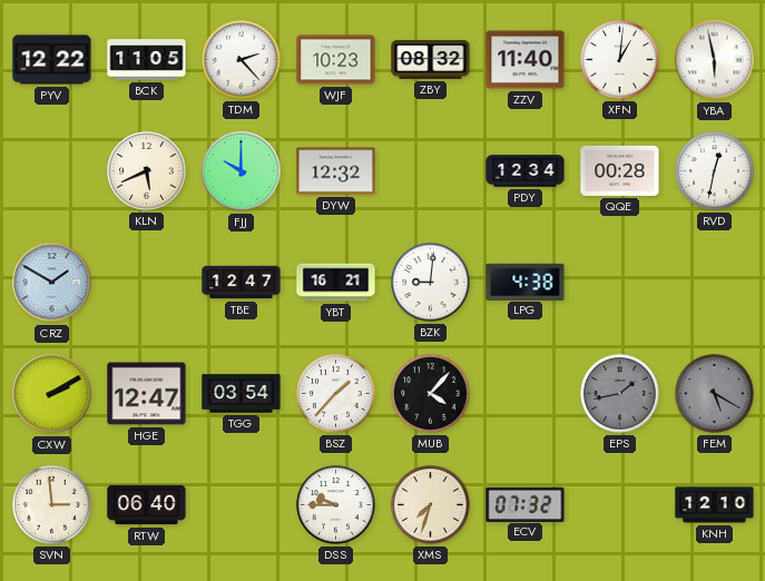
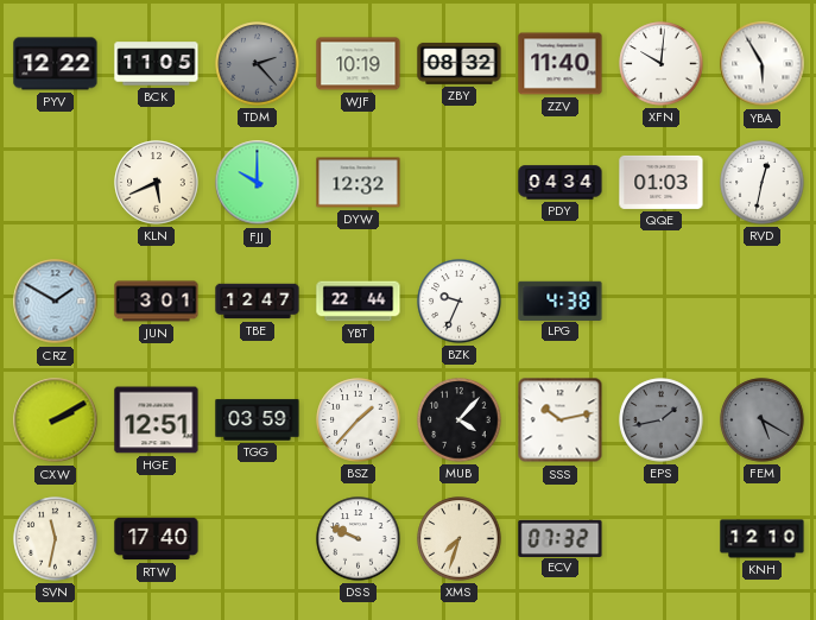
TDM dial: white -> grey (258, 64)
WJF: 10:23 -> 10:19 (359, 64)
XFN: 1:01 -> 10:01 (662, 64)
YBA: 5:58 -> 5:55 (763, 64)
PDY: 12:34 -> 04:34 (561, 183)
QQE: 00:28 -> 01:03 (662, 182)
JUN: none -> 3:01 (157, 302)
YBT: 16:21 -> 22:44 (359, 302)
BZK: 9:01 -> 9:34 (460, 302)
HGE: 12:47 -> 12:51 (157, 420)
TGG: 03:54 -> 03:59 (258, 420)
SSS: none -> 10:13 (561, 420)
SVN: 2:59 -> 11:32 (56, 539)
RTW: 06:40 -> 17:40 (157, 539)
DSS: 9:45 -> 9:49 (359, 539)
